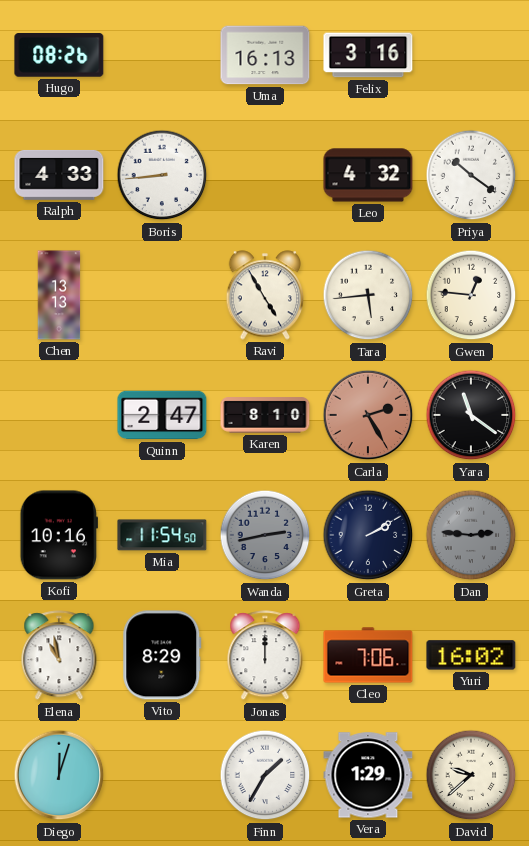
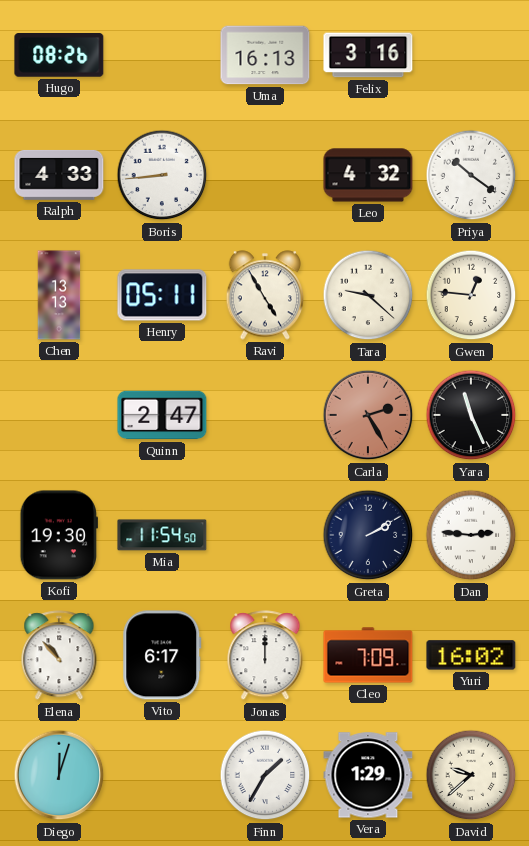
Henry: none -> 05:11 (162, 295)
Tara: 5:44 -> 9:22 (368, 295)
Karen: 8:10 -> none (265, 415)
Yara: 11:21 -> 11:26 (471, 415)
Kofi: 10:16 -> 19:30 (59, 535)
Wanda: 2:43 -> none (265, 535)
Dan dial: grey -> white (471, 535)
Elena: 10:58 -> 10:53 (59, 656)
Vito: 8:29 -> 6:17 (162, 655)
Cleo: 7:06 -> 7:09 (368, 655)
